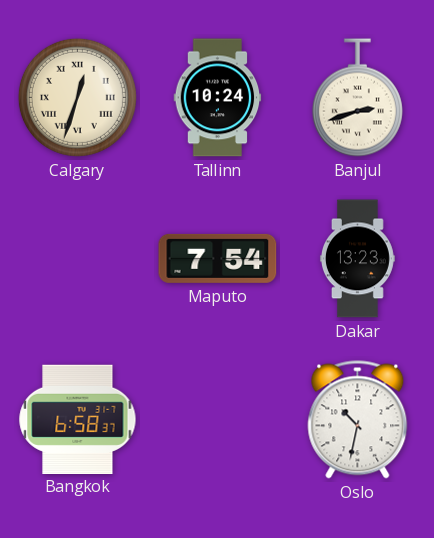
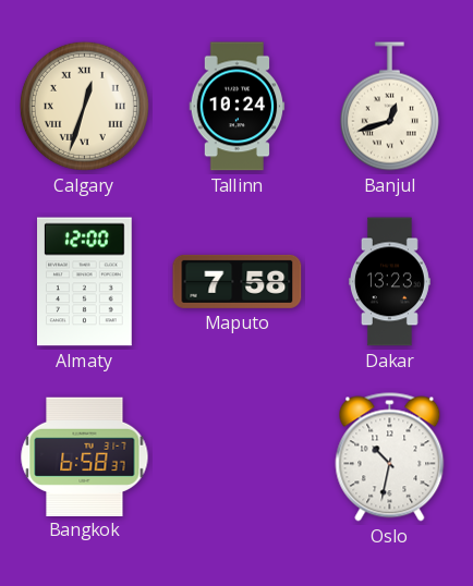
Banjul: 2:42 -> 12:42 (389, 107)
Almaty: none -> 12:00 (85, 282)
Maputo: 7:54 -> 7:58 (238, 281)
